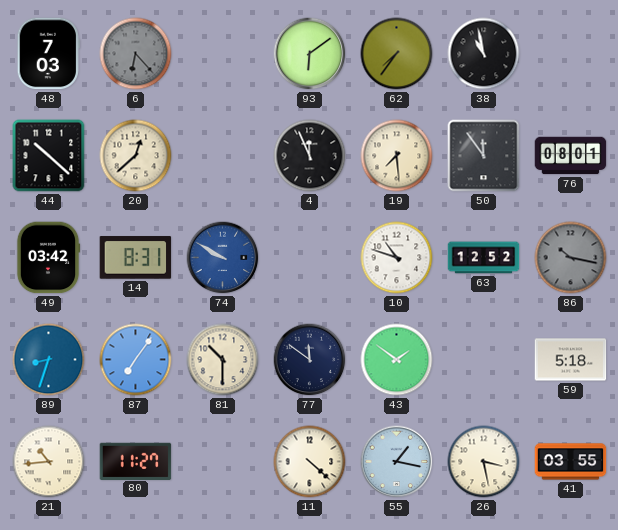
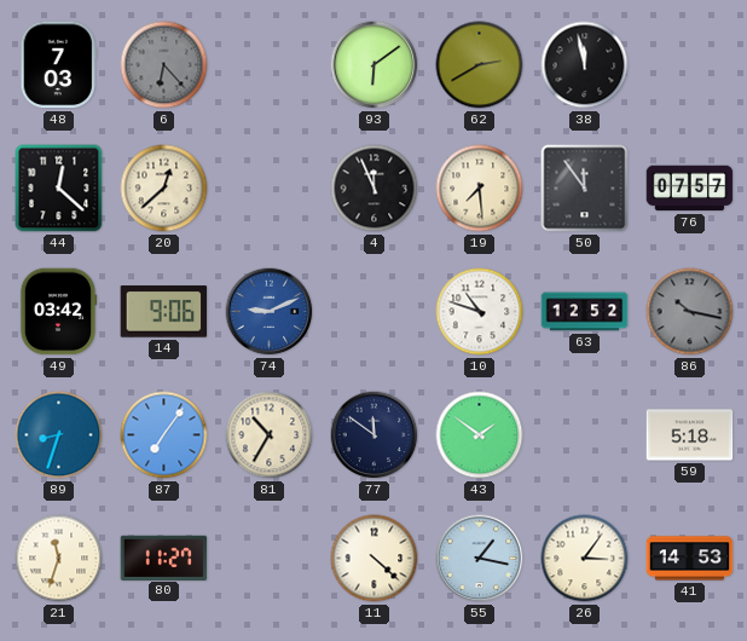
62: 7:36 -> 2:40 (480, 65)
38: 10:58 -> 11:58 (585, 65)
44: 10:22 -> 12:22 (59, 189)
76: 08:01 -> 07:57 (690, 189)
14: 8:31 -> 9:06 (164, 312)
74: 9:50 -> 9:11 (270, 312)
81: 10:30 -> 10:35 (270, 435)
21: 10:44 -> 11:33 (59, 559)
26: 3:28 -> 3:06 (585, 559)
41: 03:55 -> 14:53 (690, 559)
